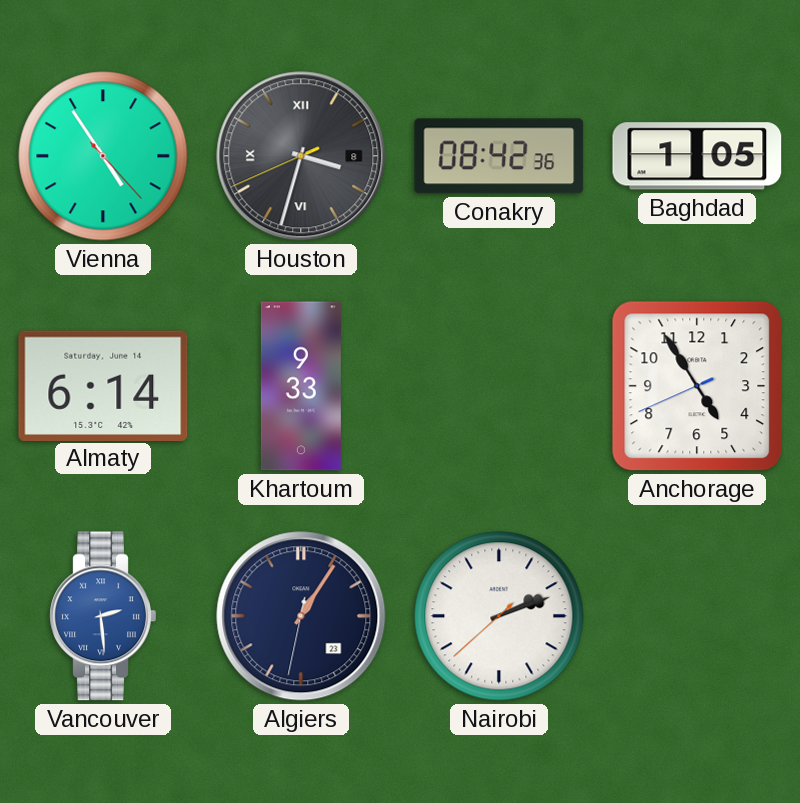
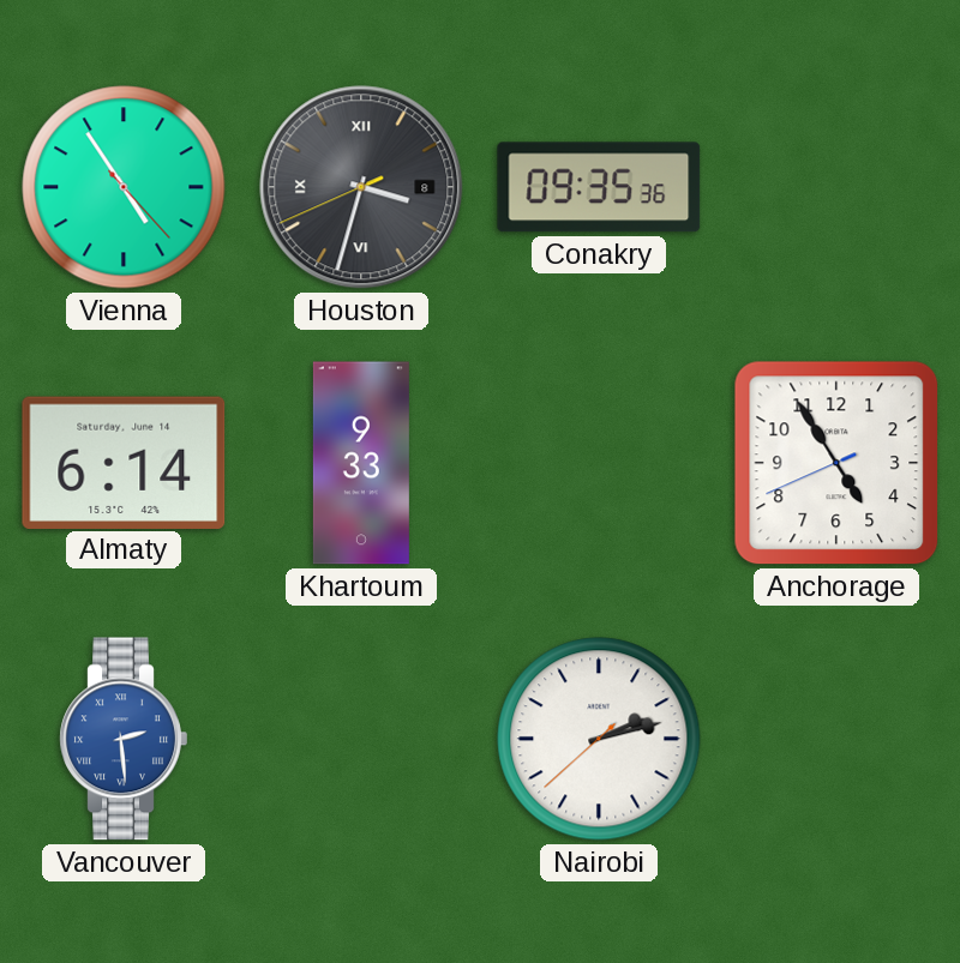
Conakry: 08:42 -> 09:35 (599, 187)
Baghdad: 1:05 -> none (697, 156)
Algiers: 1:05 -> none (301, 616)
Nairobi: 2:11 -> 2:12 (599, 739)
